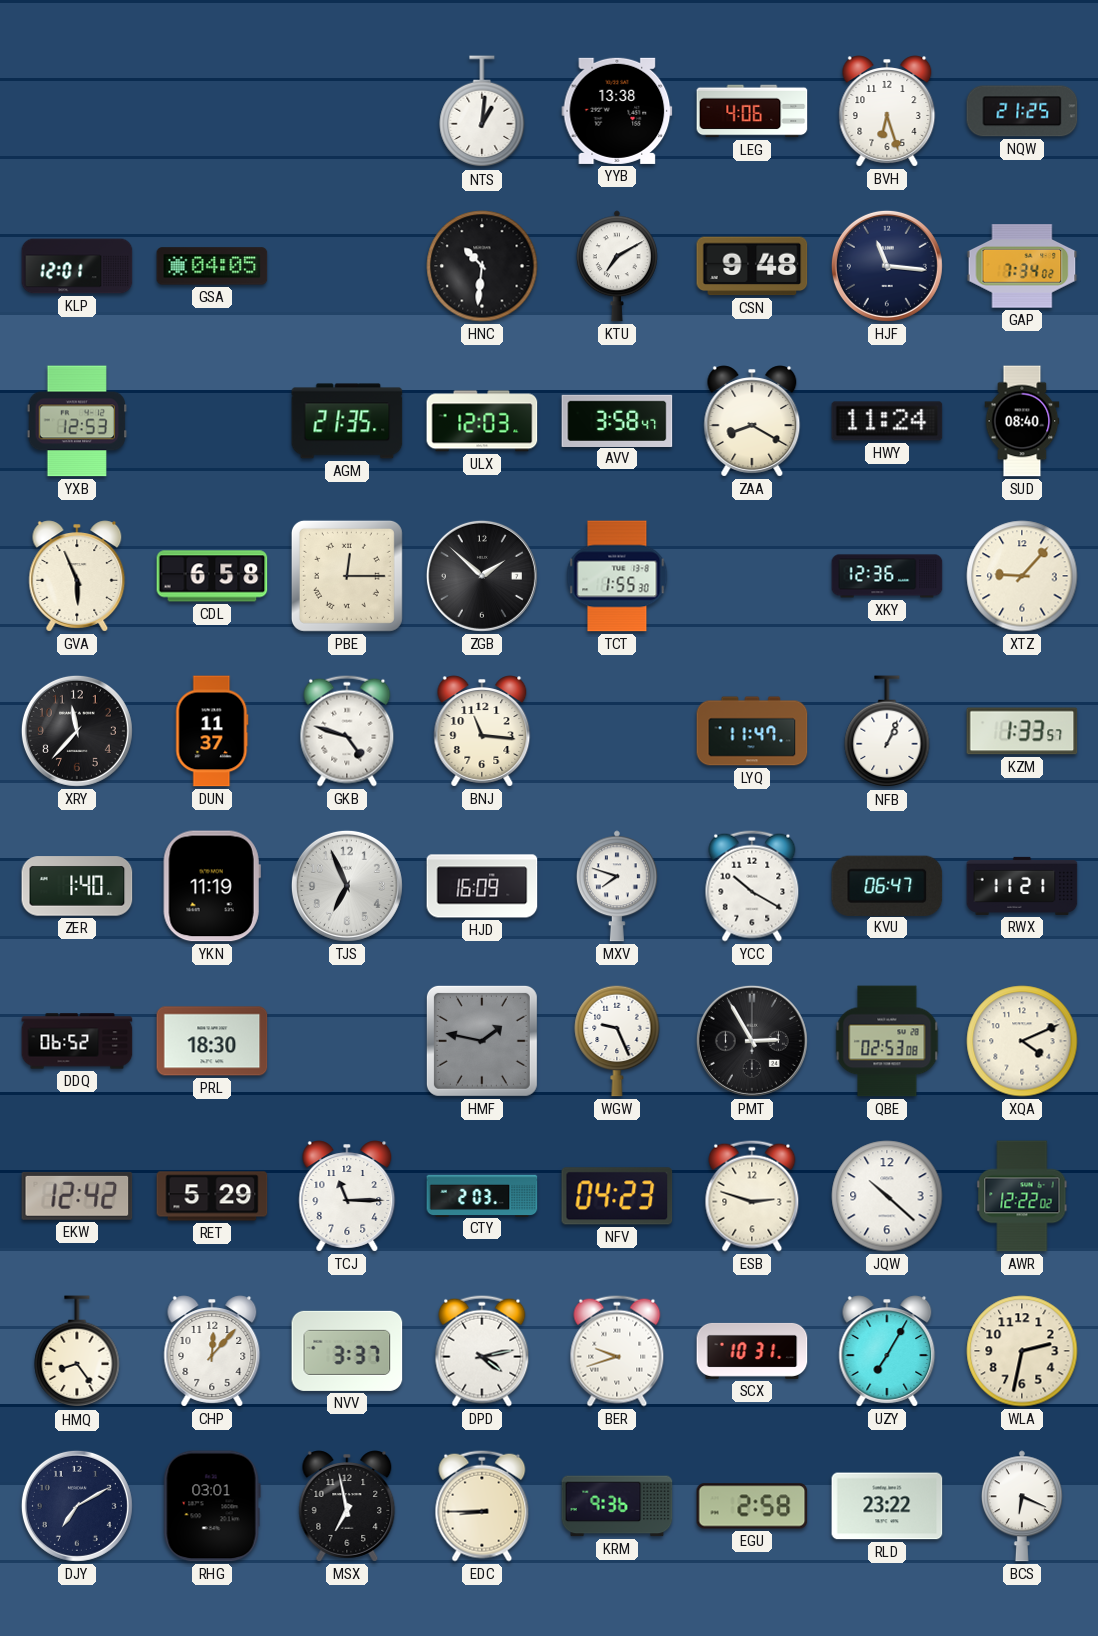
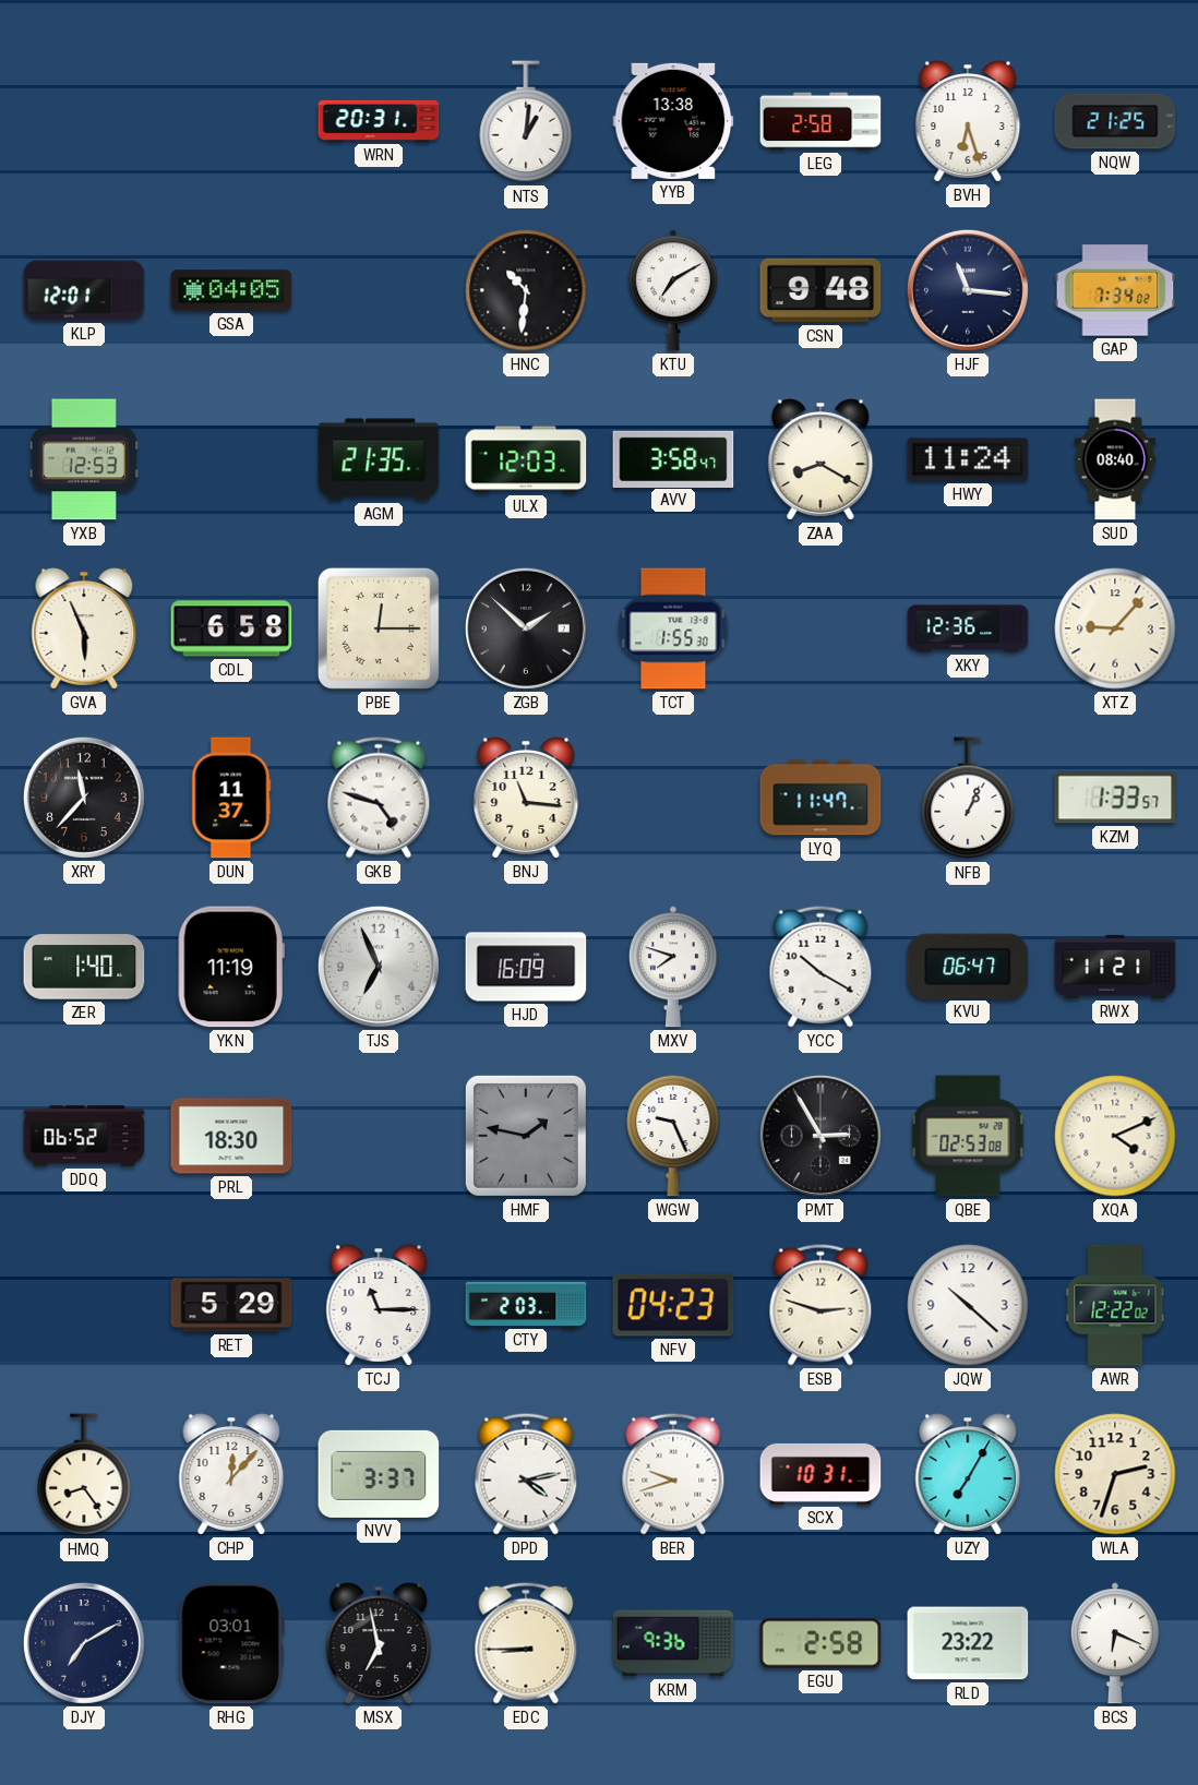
WRN: none -> 20:31 (379, 121)
LEG: 4:06 -> 2:58 (820, 121)
EKW: 12:42 -> none (77, 1196)
WLA: 2:32 -> 2:33 (1115, 1474)
